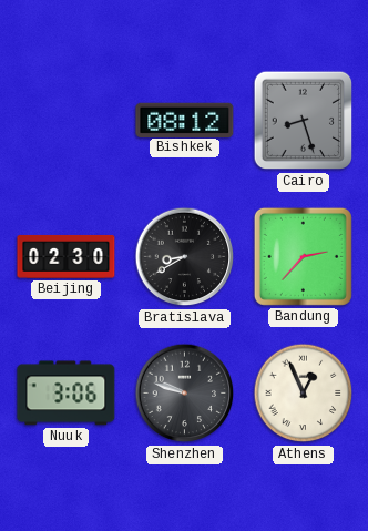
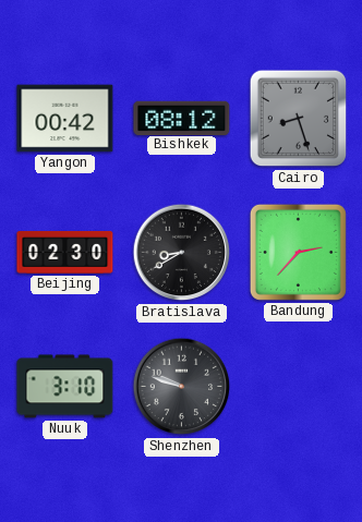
Yangon: none -> 00:42 (65, 119)
Nuuk: 3:06 -> 3:10 (65, 387)
Athens: 12:56 -> none (304, 394)
